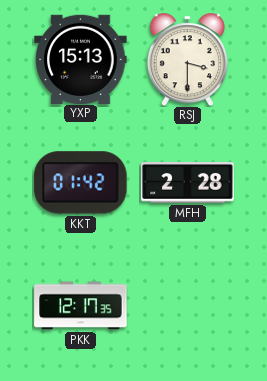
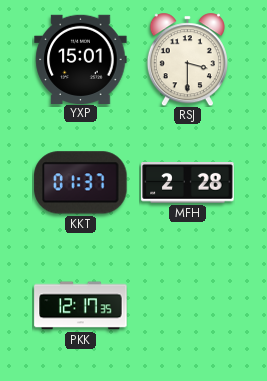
YXP: 15:13 -> 15:01 (81, 59)
KKT: 01:42 -> 01:37 (81, 183)
